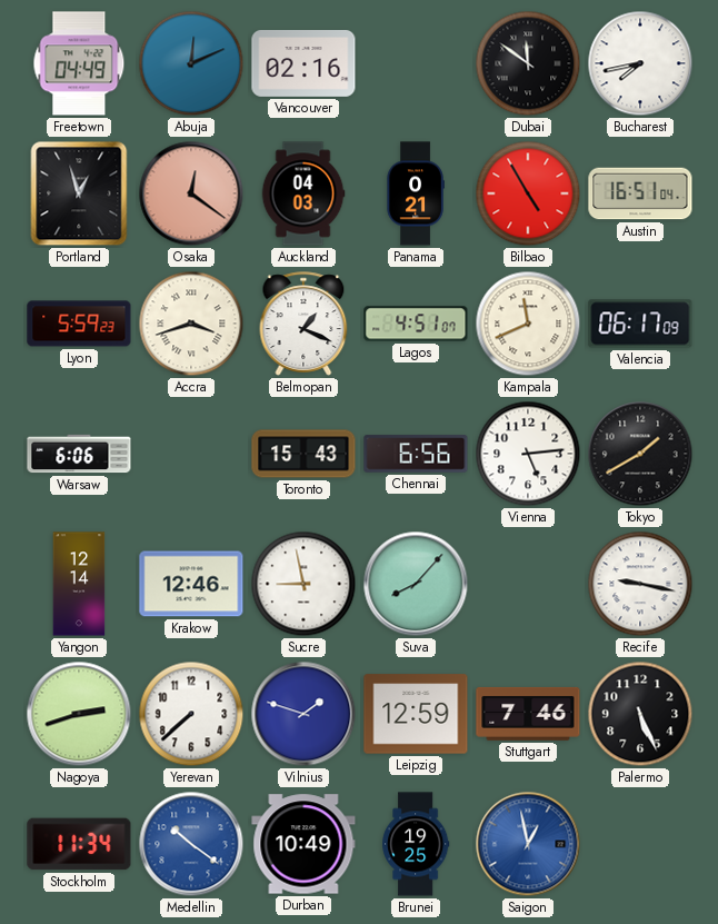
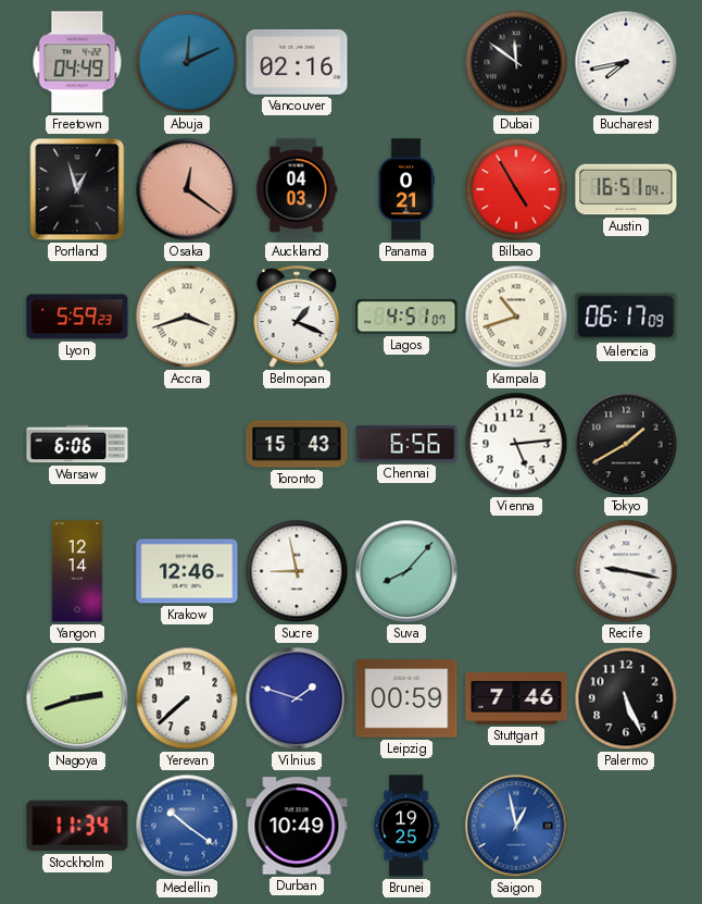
Kampala: 11:41 -> 10:42 (516, 317)
Leipzig: 12:59 -> 00:59 (406, 698)
